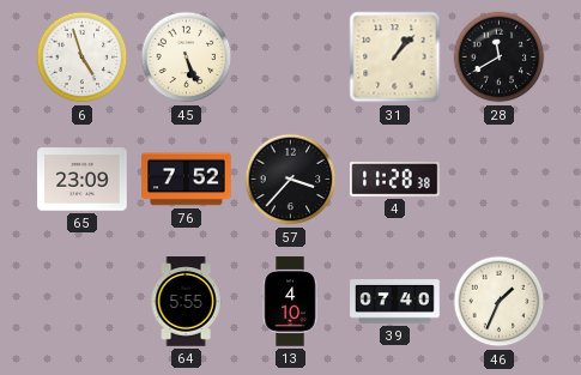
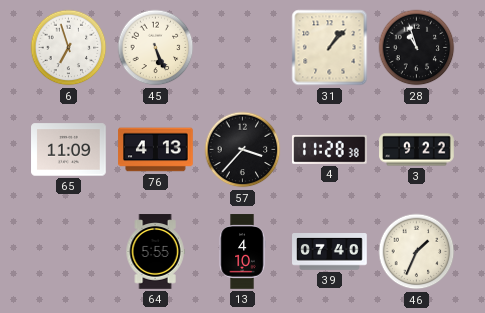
6: 4:57 -> 6:57 (69, 48)
28: 11:40 -> 10:57 (417, 48)
65: 23:09 -> 11:09 (69, 150)
76: 7:52 -> 4:13 (156, 150)
3: none -> 9:22 (417, 150)
